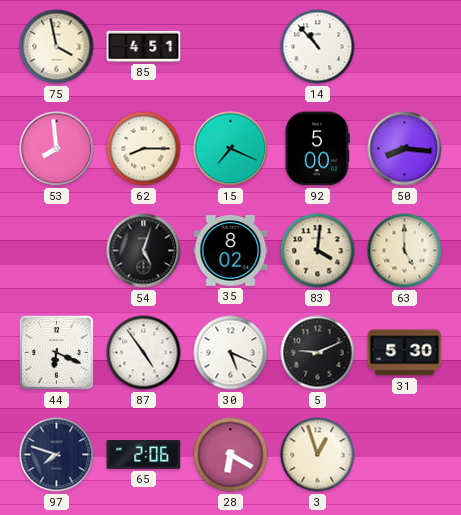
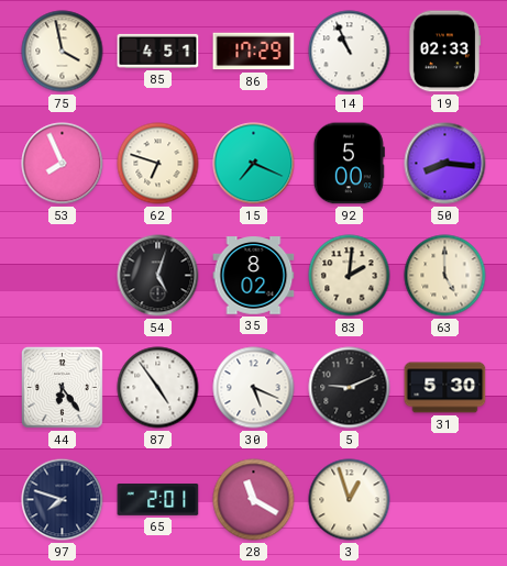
86: none -> 17:29 (254, 52)
14: 10:53 -> 10:56 (350, 52)
19: none -> 02:33 (444, 52)
53: 7:59 -> 7:56 (63, 164)
62: 8:15 -> 6:48 (158, 164)
83: 4:01 -> 2:01 (350, 276)
44: 6:19 -> 6:24 (62, 387)
65: 2:06 -> 2:01 (158, 500)
28: 6:20 -> 11:20 (254, 500)
